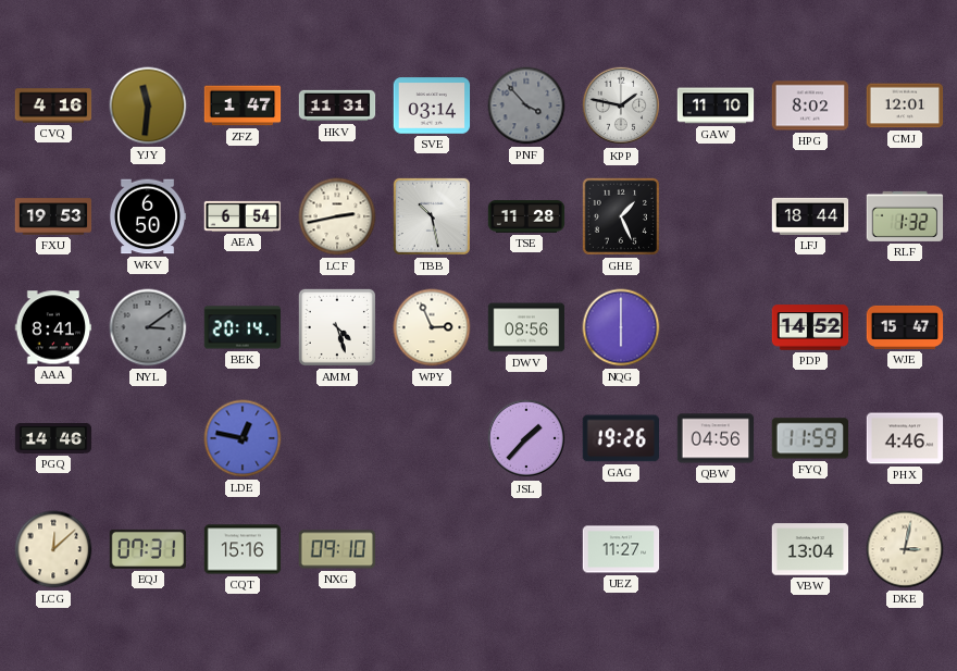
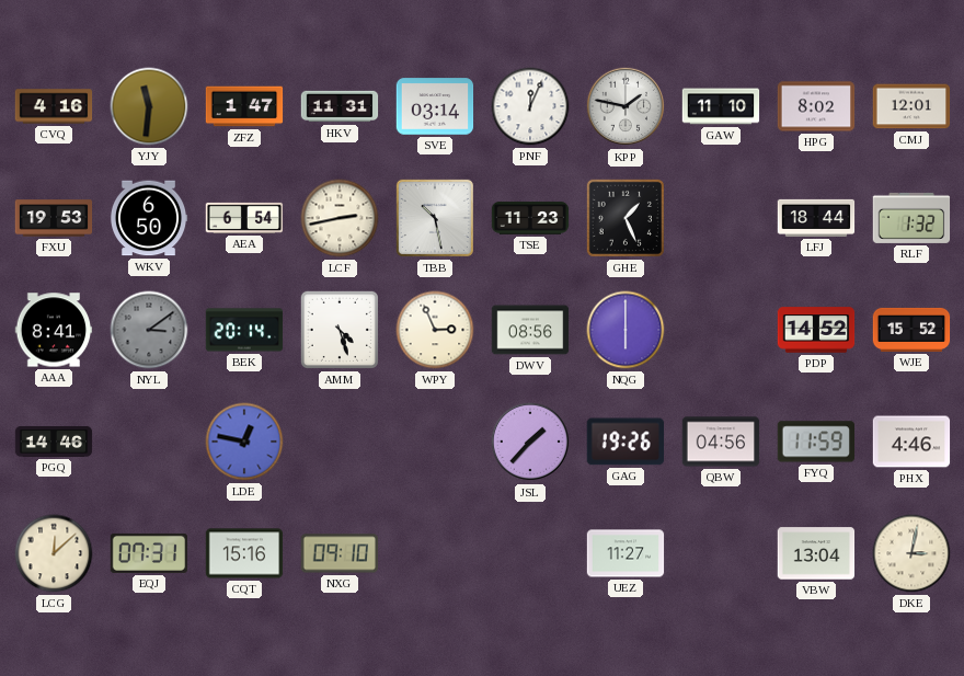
PNF: 3:53 -> 12:04 (530, 106)
PNF dial: grey -> white (530, 106)
TSE: 11:28 -> 11:23 (530, 218)
WJE: 15:47 -> 15:52 (911, 330)
